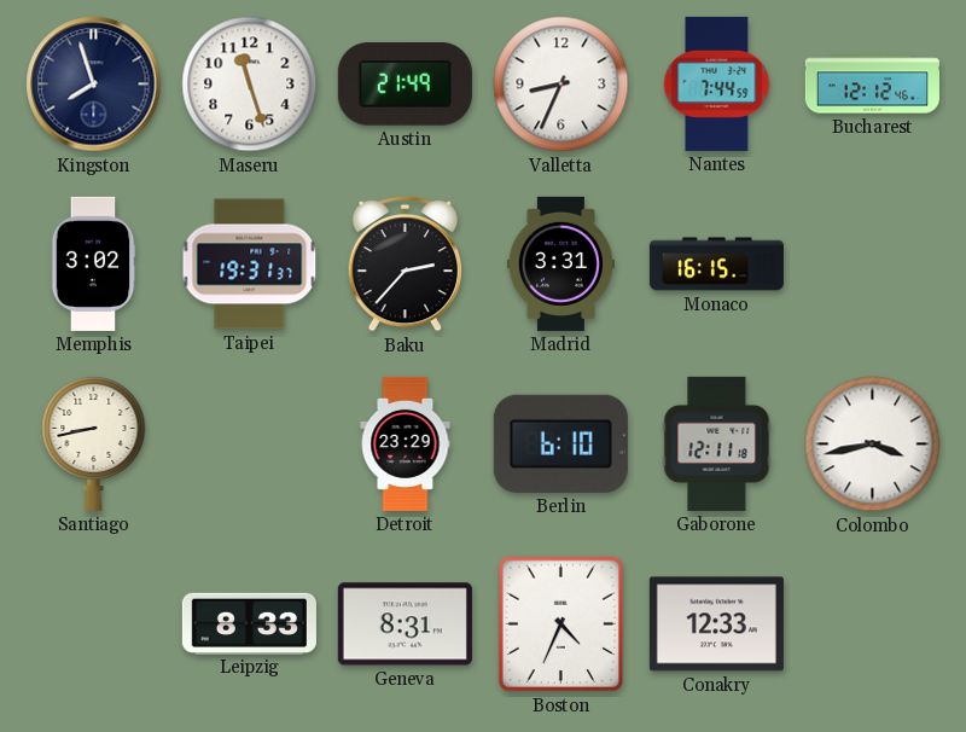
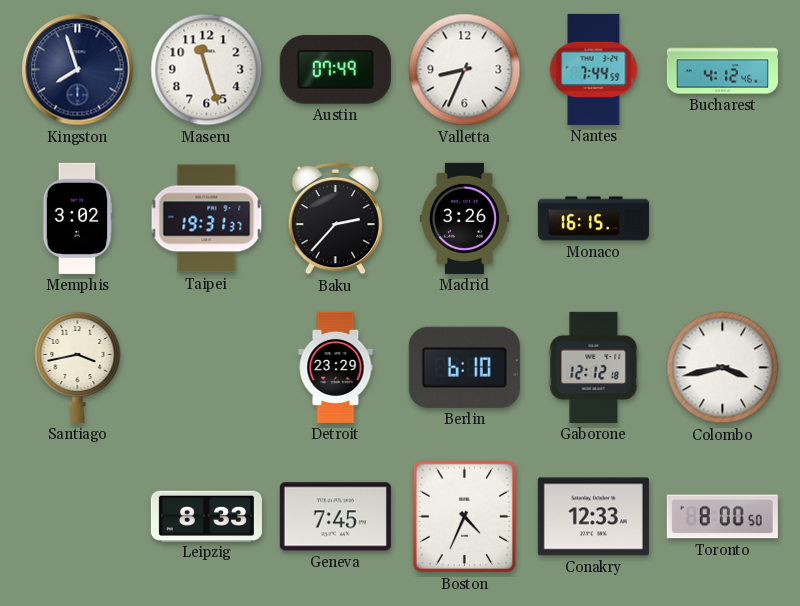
Austin: 21:49 -> 07:49 (335, 70)
Bucharest: 12:12 -> 4:12 (722, 70)
Madrid: 3:31 -> 3:26 (464, 218)
Santiago: 8:43 -> 3:43 (78, 367)
Gaborone: 12:11 -> 12:12 (594, 367)
Geneva: 8:31 -> 7:45 (335, 517)
Toronto: none -> 8:00 (722, 517)
